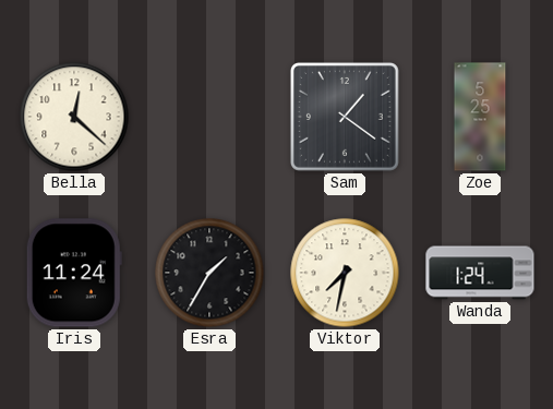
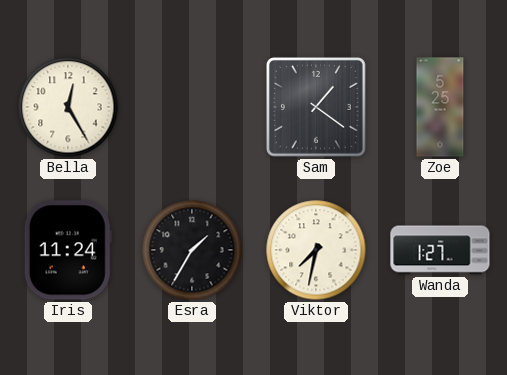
Bella: 12:22 -> 12:25 (68, 107)
Wanda: 1:24 -> 1:27 (440, 250)
